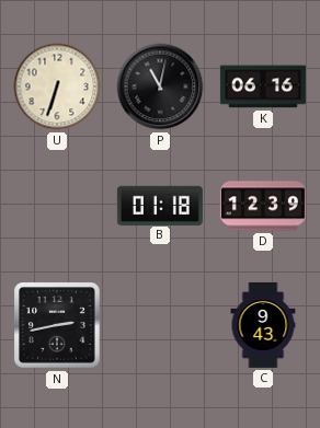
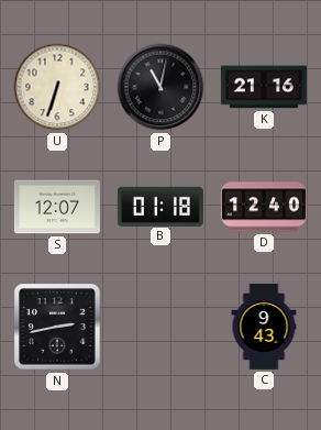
K: 06:16 -> 21:16 (264, 87)
S: none -> 12:07 (57, 207)
D: 12:39 -> 12:40 (264, 207)
